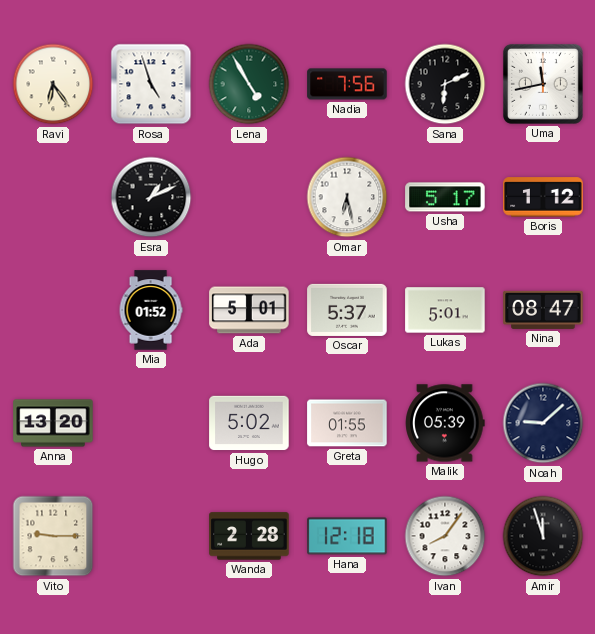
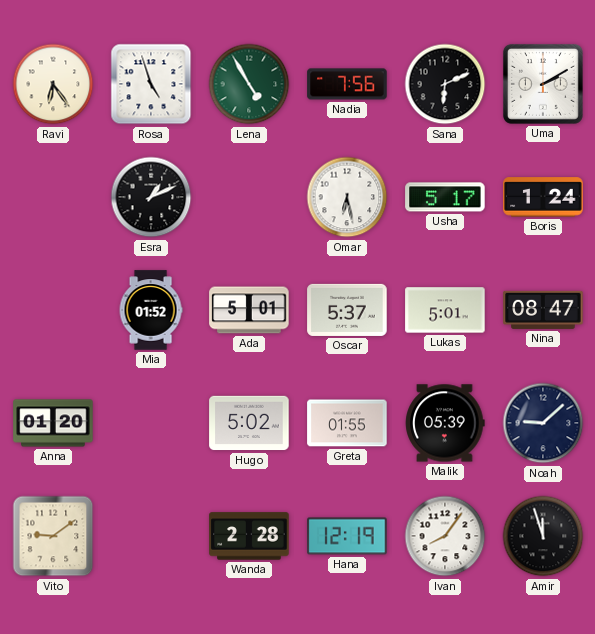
Uma: 11:43 -> 2:10 (543, 84)
Boris: 1:12 -> 1:24 (543, 197)
Anna: 13:20 -> 01:20 (53, 423)
Vito: 9:15 -> 9:09 (53, 536)
Hana: 12:18 -> 12:19 (347, 536)
